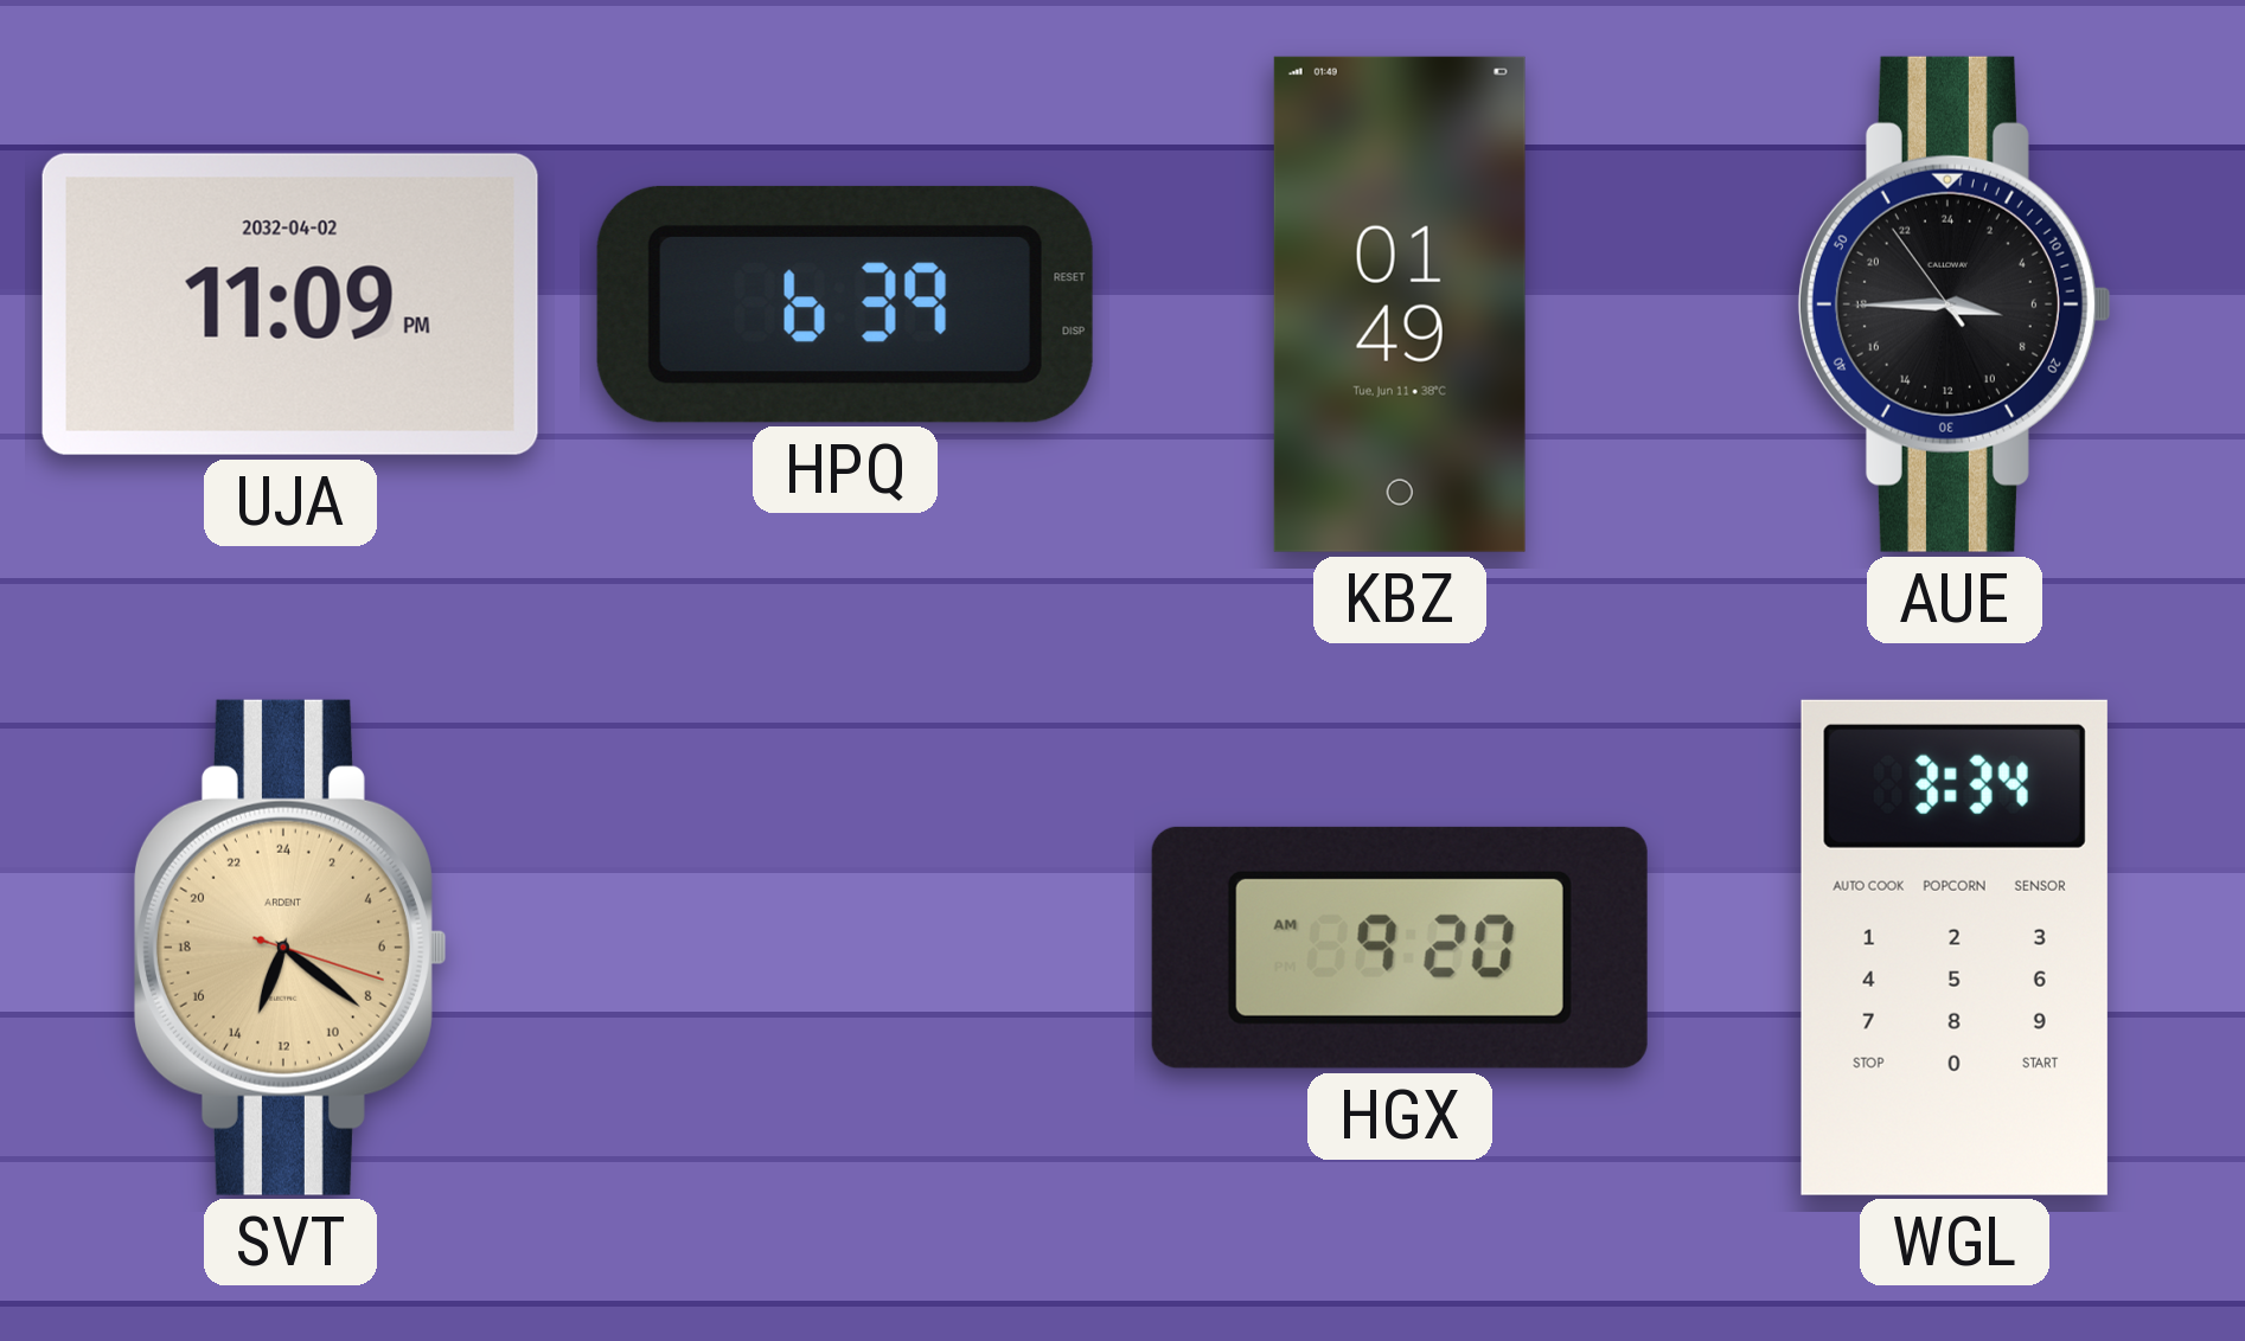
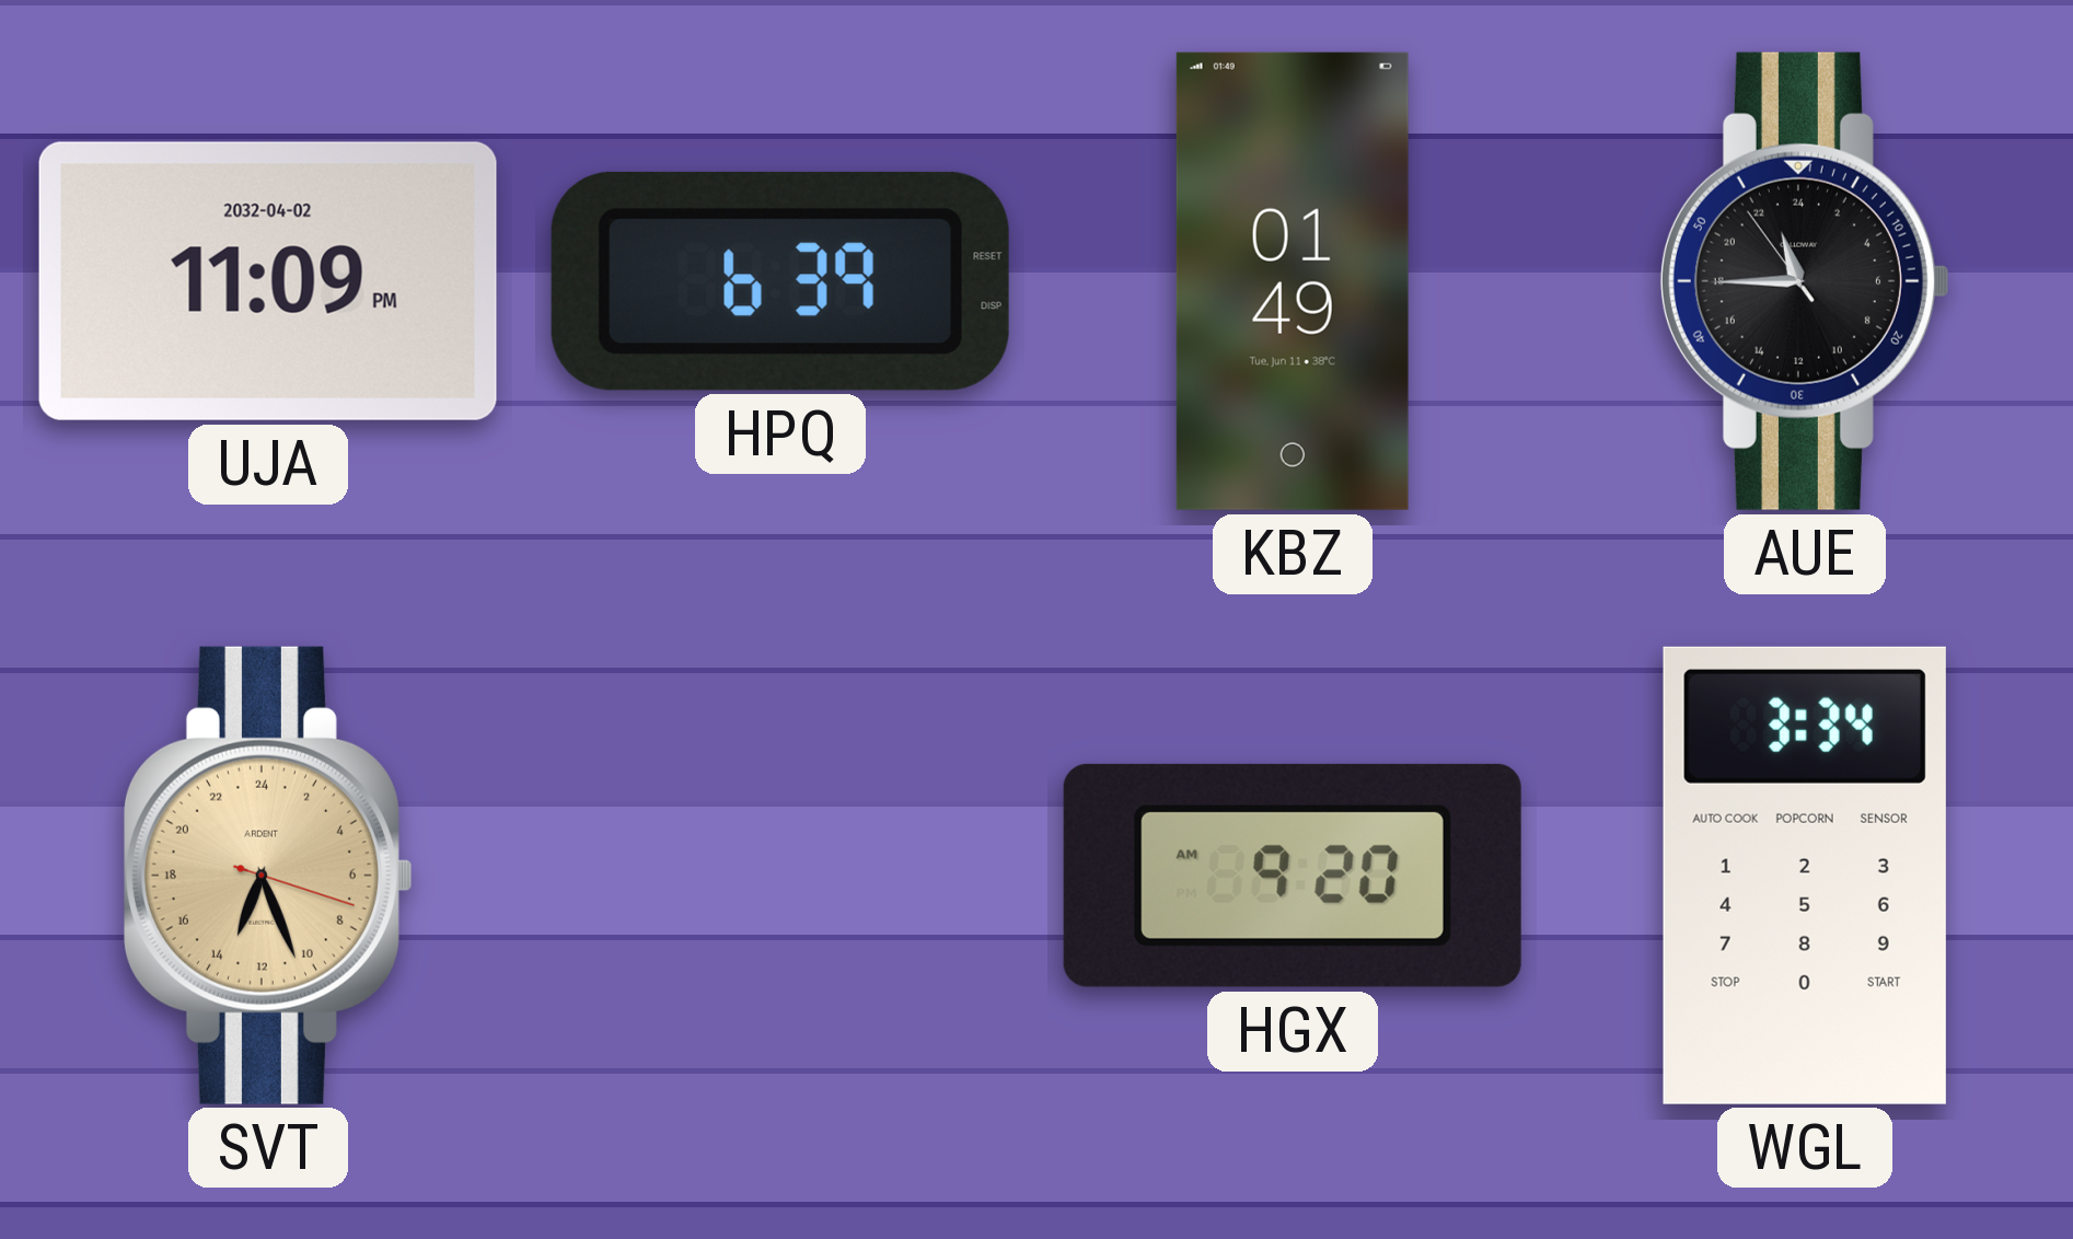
AUE: 6:44 -> 22:44 (1805, 281)
SVT: 13:21 -> 13:26 (268, 876)
